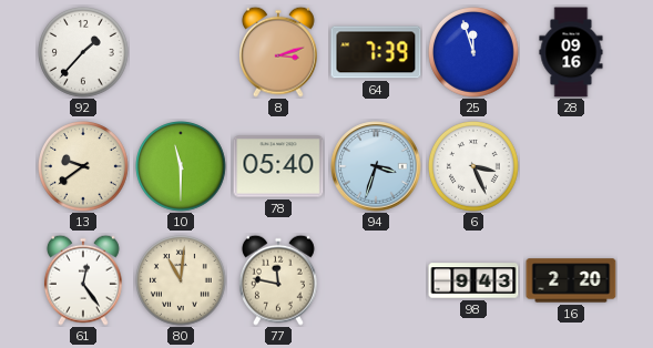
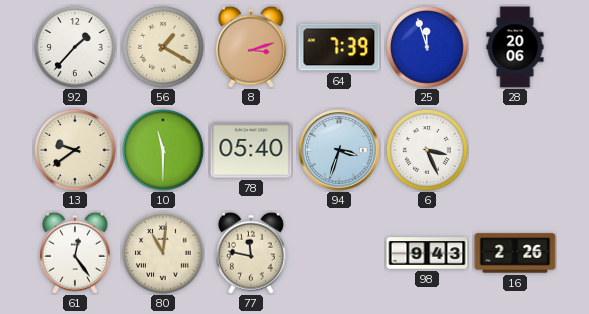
56: none -> 1:20 (164, 48)
28: 09:16 -> 20:06 (515, 47)
16: 2:20 -> 2:26 (515, 253)
